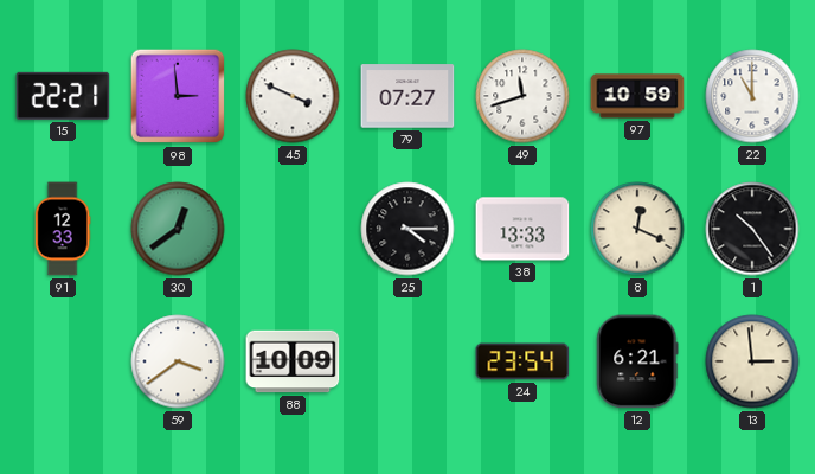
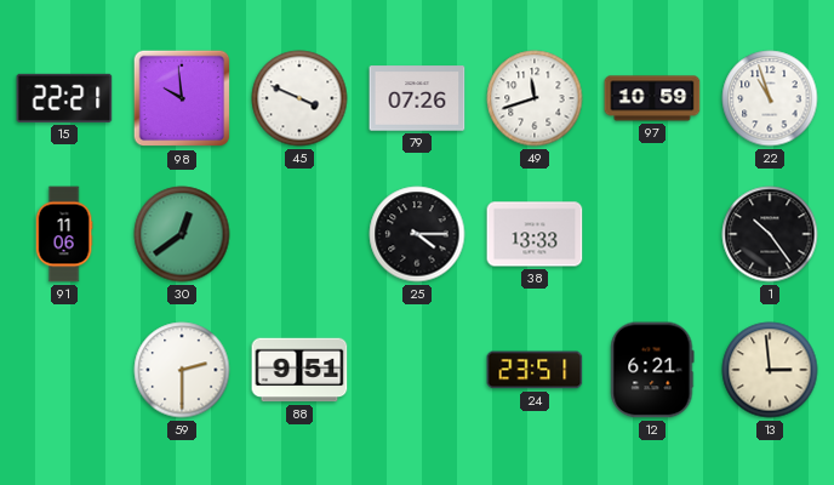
98: 2:59 -> 9:59 (182, 98)
79: 07:27 -> 07:26 (417, 98)
22: 11:00 -> 10:57 (770, 98)
91: 12:33 -> 11:06 (64, 234)
8: 12:19 -> none (637, 229)
59: 3:39 -> 2:30 (182, 370)
88: 10:09 -> 9:51 (299, 370)
24: 23:54 -> 23:51 (535, 370)
